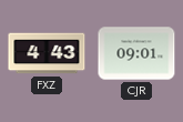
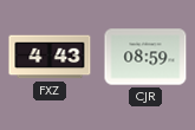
CJR: 09:01 -> 08:59 (145, 57)
